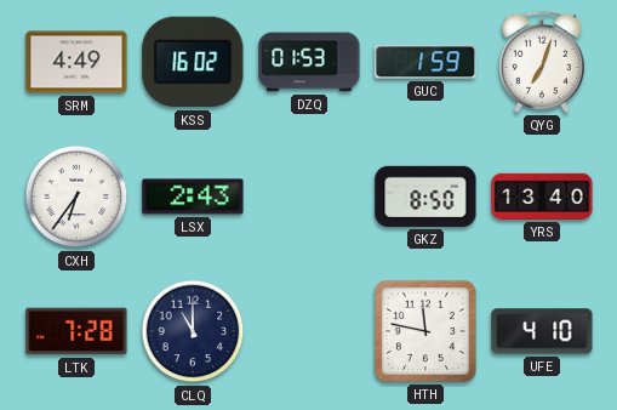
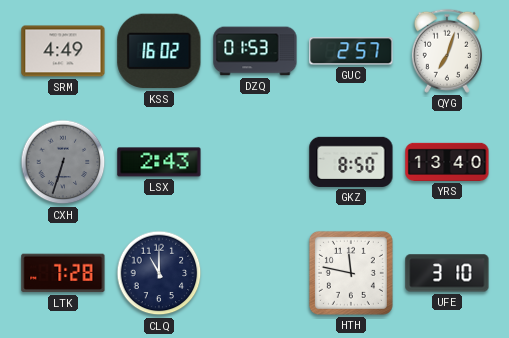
GUC: 1:59 -> 2:57 (351, 51)
CXH: 6:36 -> 6:33 (63, 162)
CXH dial: white -> grey (63, 162)
UFE: 4:10 -> 3:10 (447, 273)
